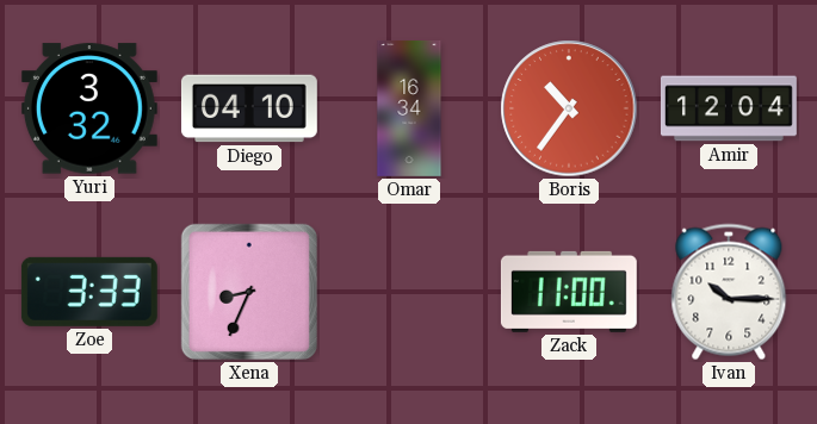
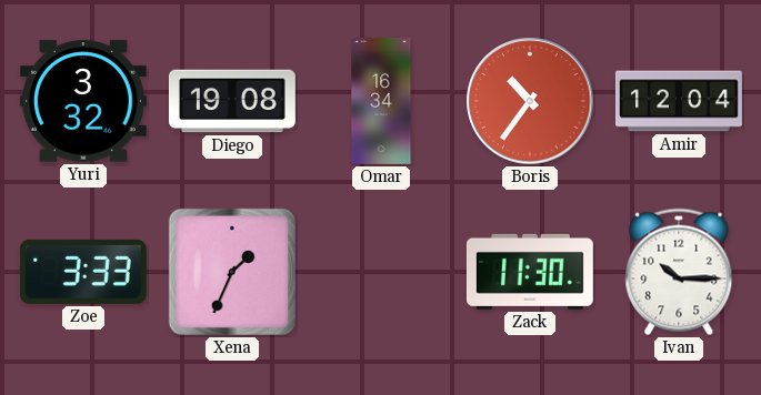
Diego: 04:10 -> 19:08 (232, 101)
Xena: 8:34 -> 1:34 (232, 272)
Zack: 11:00 -> 11:30 (530, 272)
